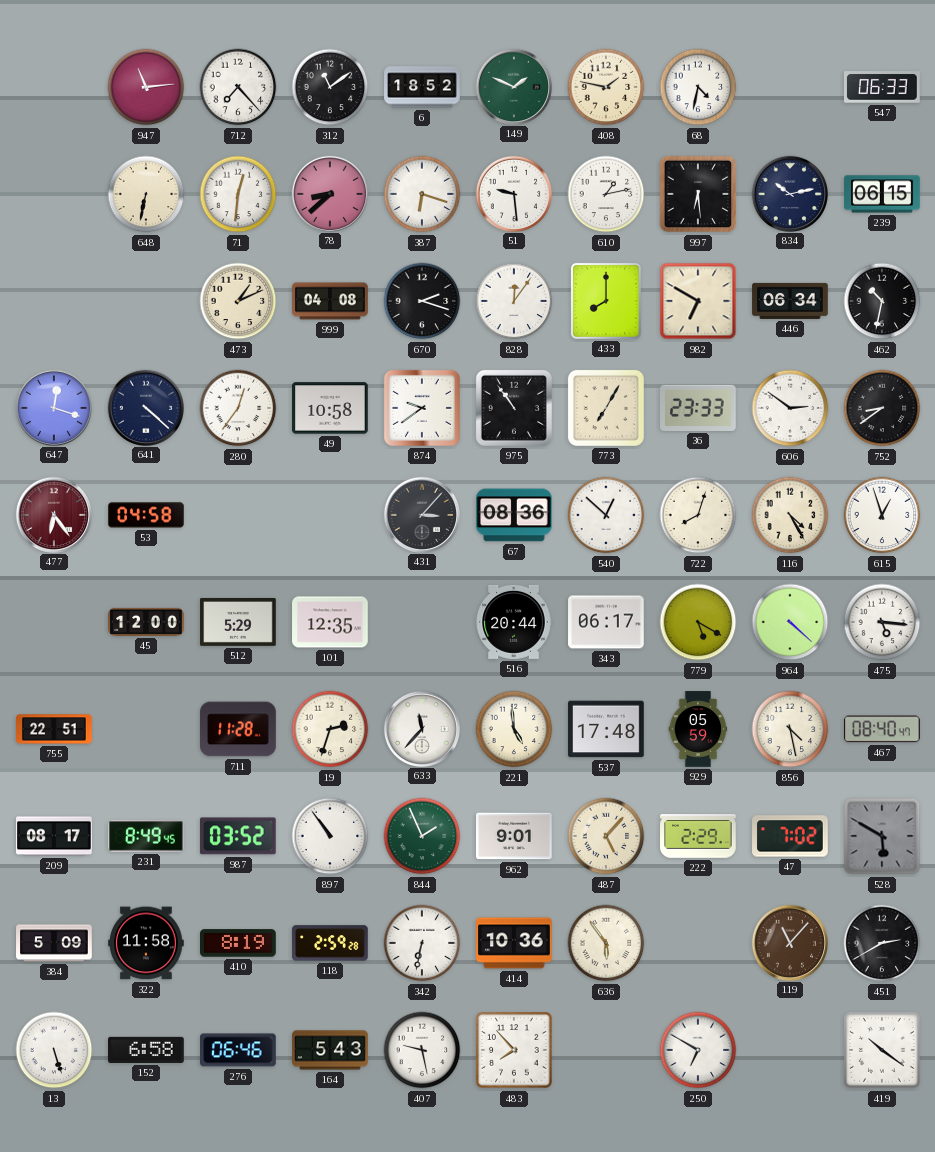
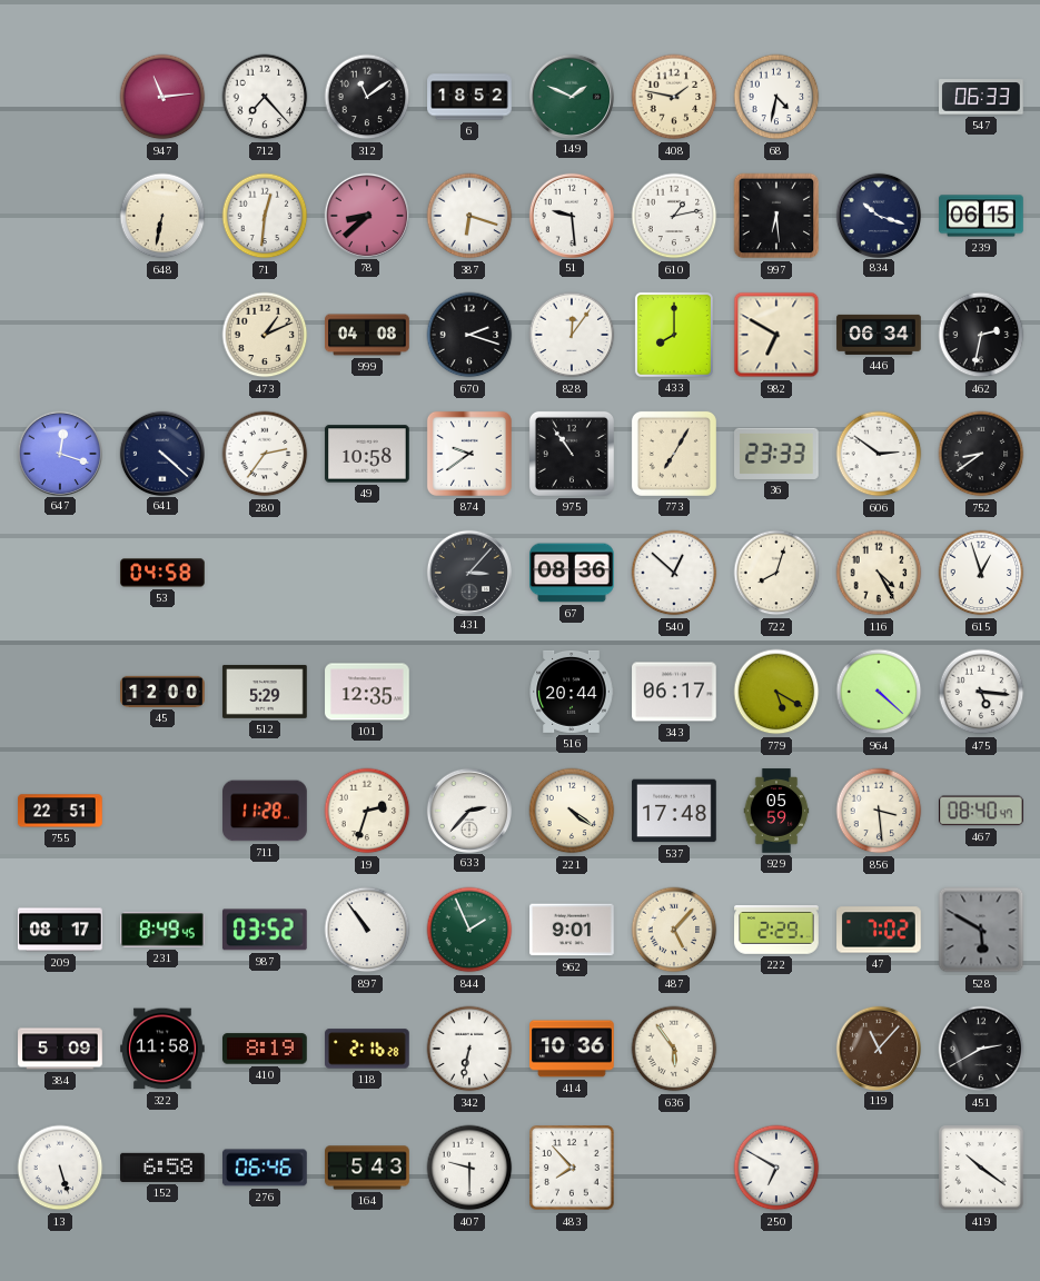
834: 10:13 -> 10:18 (878, 215)
462: 10:32 -> 2:32 (981, 335)
280: 12:36 -> 2:36 (265, 454)
477: 6:24 -> none (53, 514)
633: 11:37 -> 2:37 (468, 810)
221: 4:59 -> 4:21 (572, 811)
856: 4:28 -> 3:29 (879, 811)
118: 2:59 -> 2:16 (367, 1049)
407: 9:28 -> 9:30 (469, 1168)
